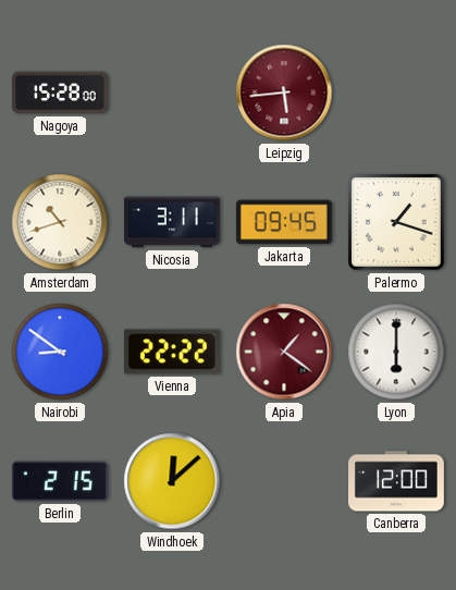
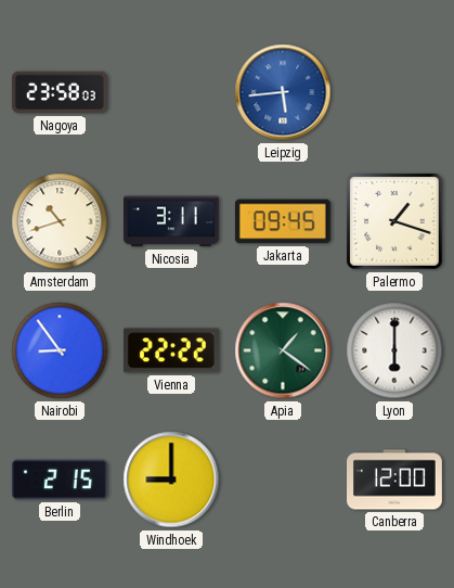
Nagoya: 15:28 -> 23:58 (60, 92)
Leipzig dial: burgundy -> blue (283, 92)
Nairobi: 8:51 -> 8:54 (60, 350)
Apia dial: burgundy -> green (283, 350)
Windhoek: 12:08 -> 9:00 (171, 480)
